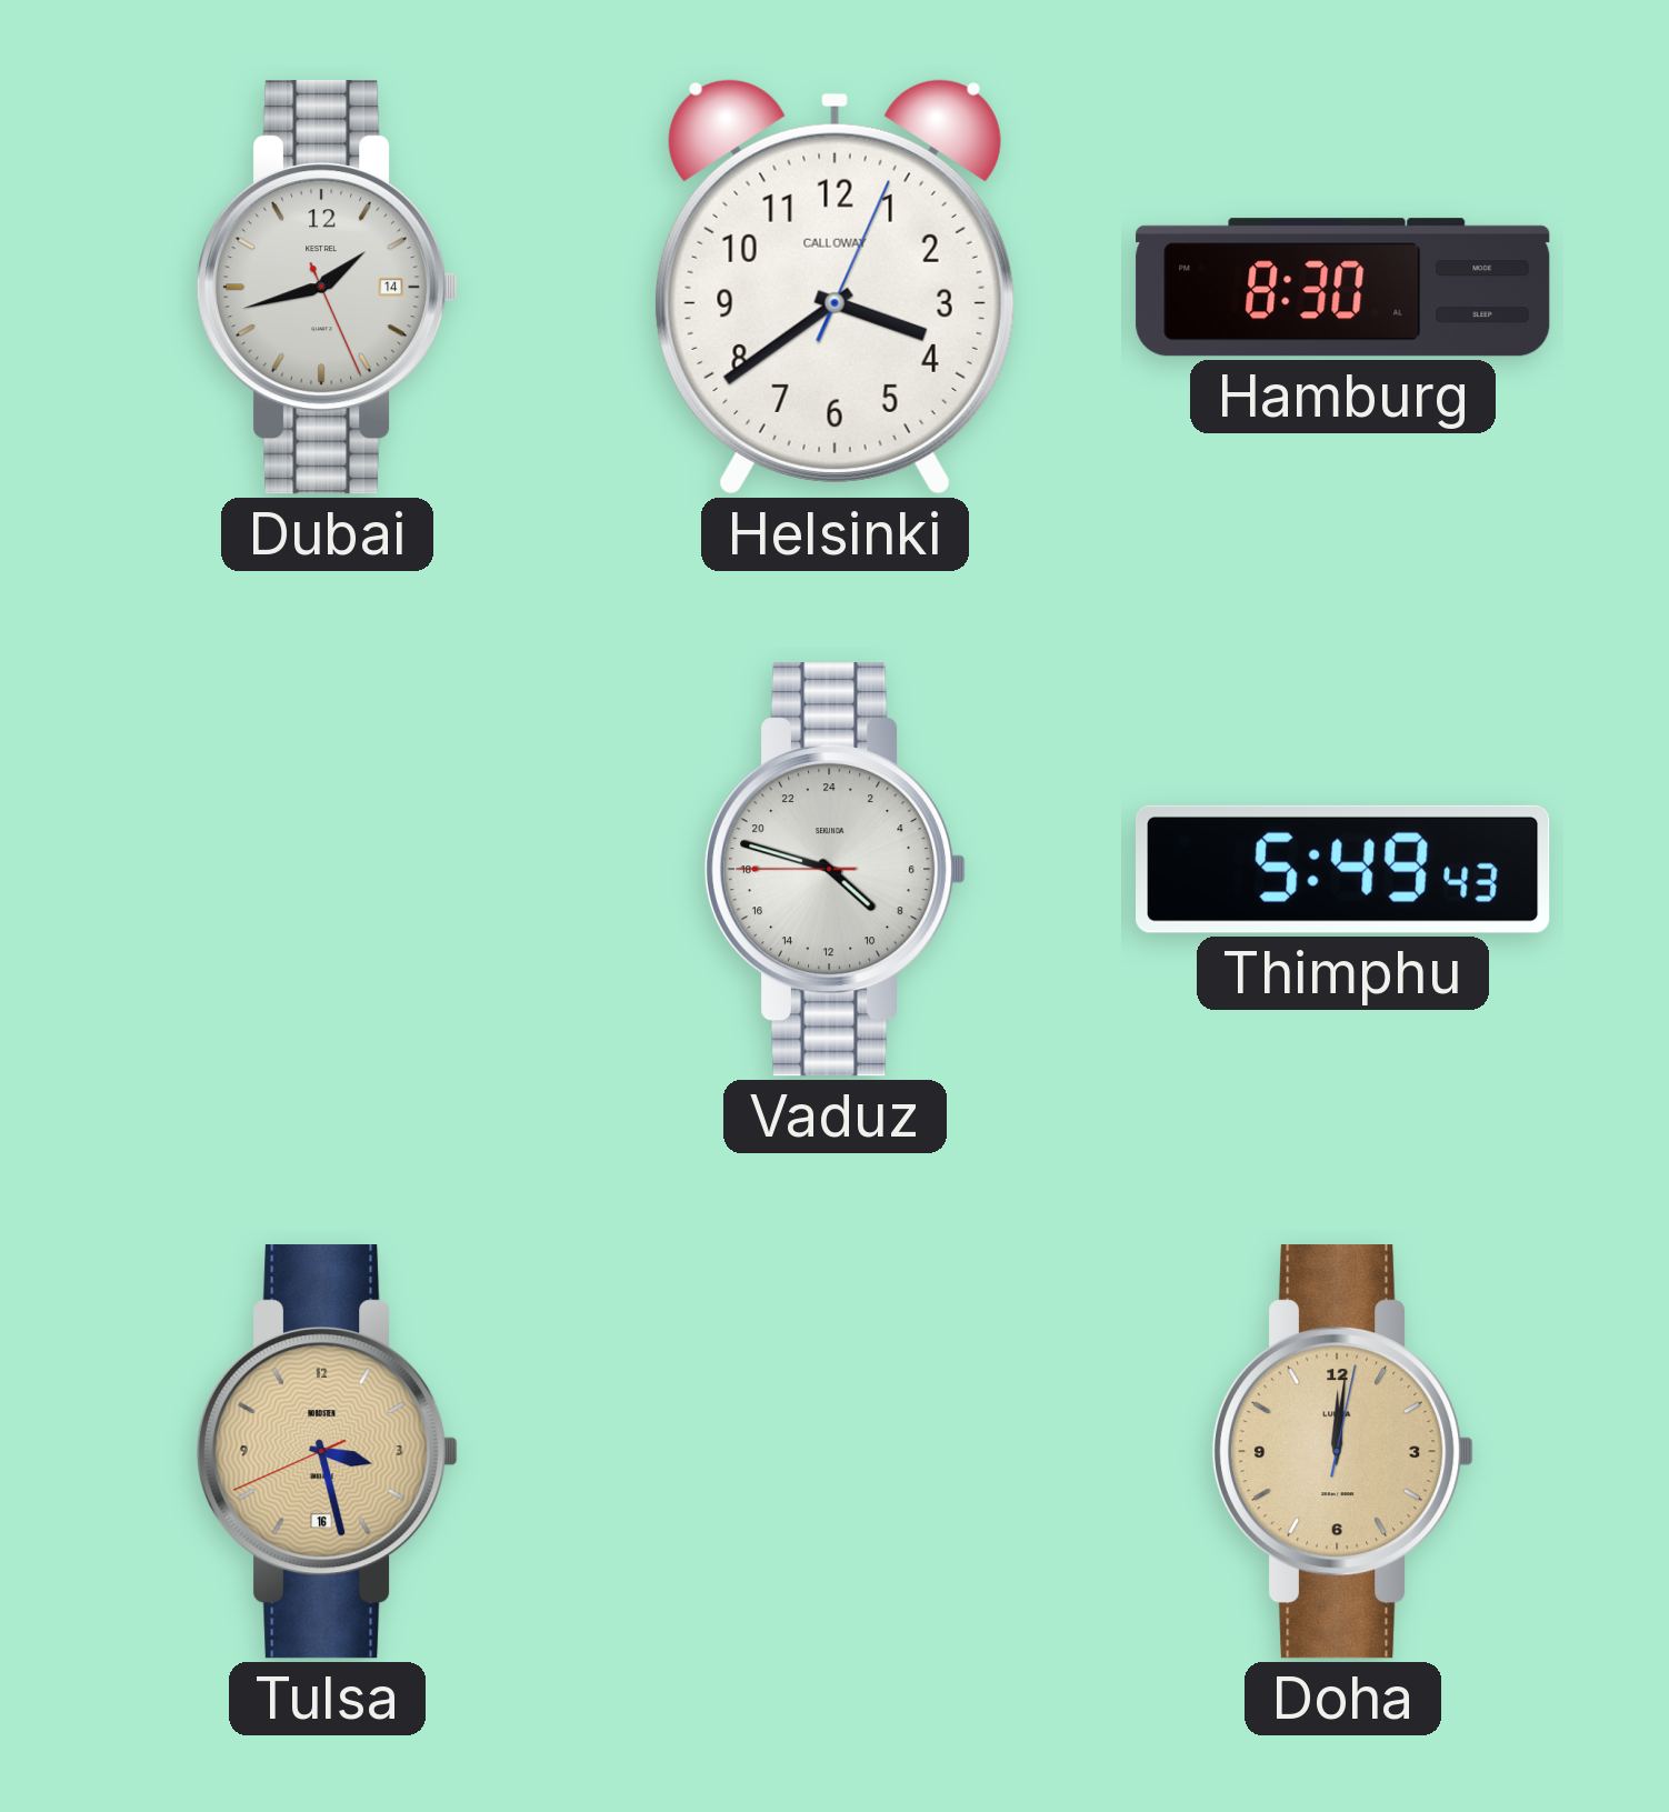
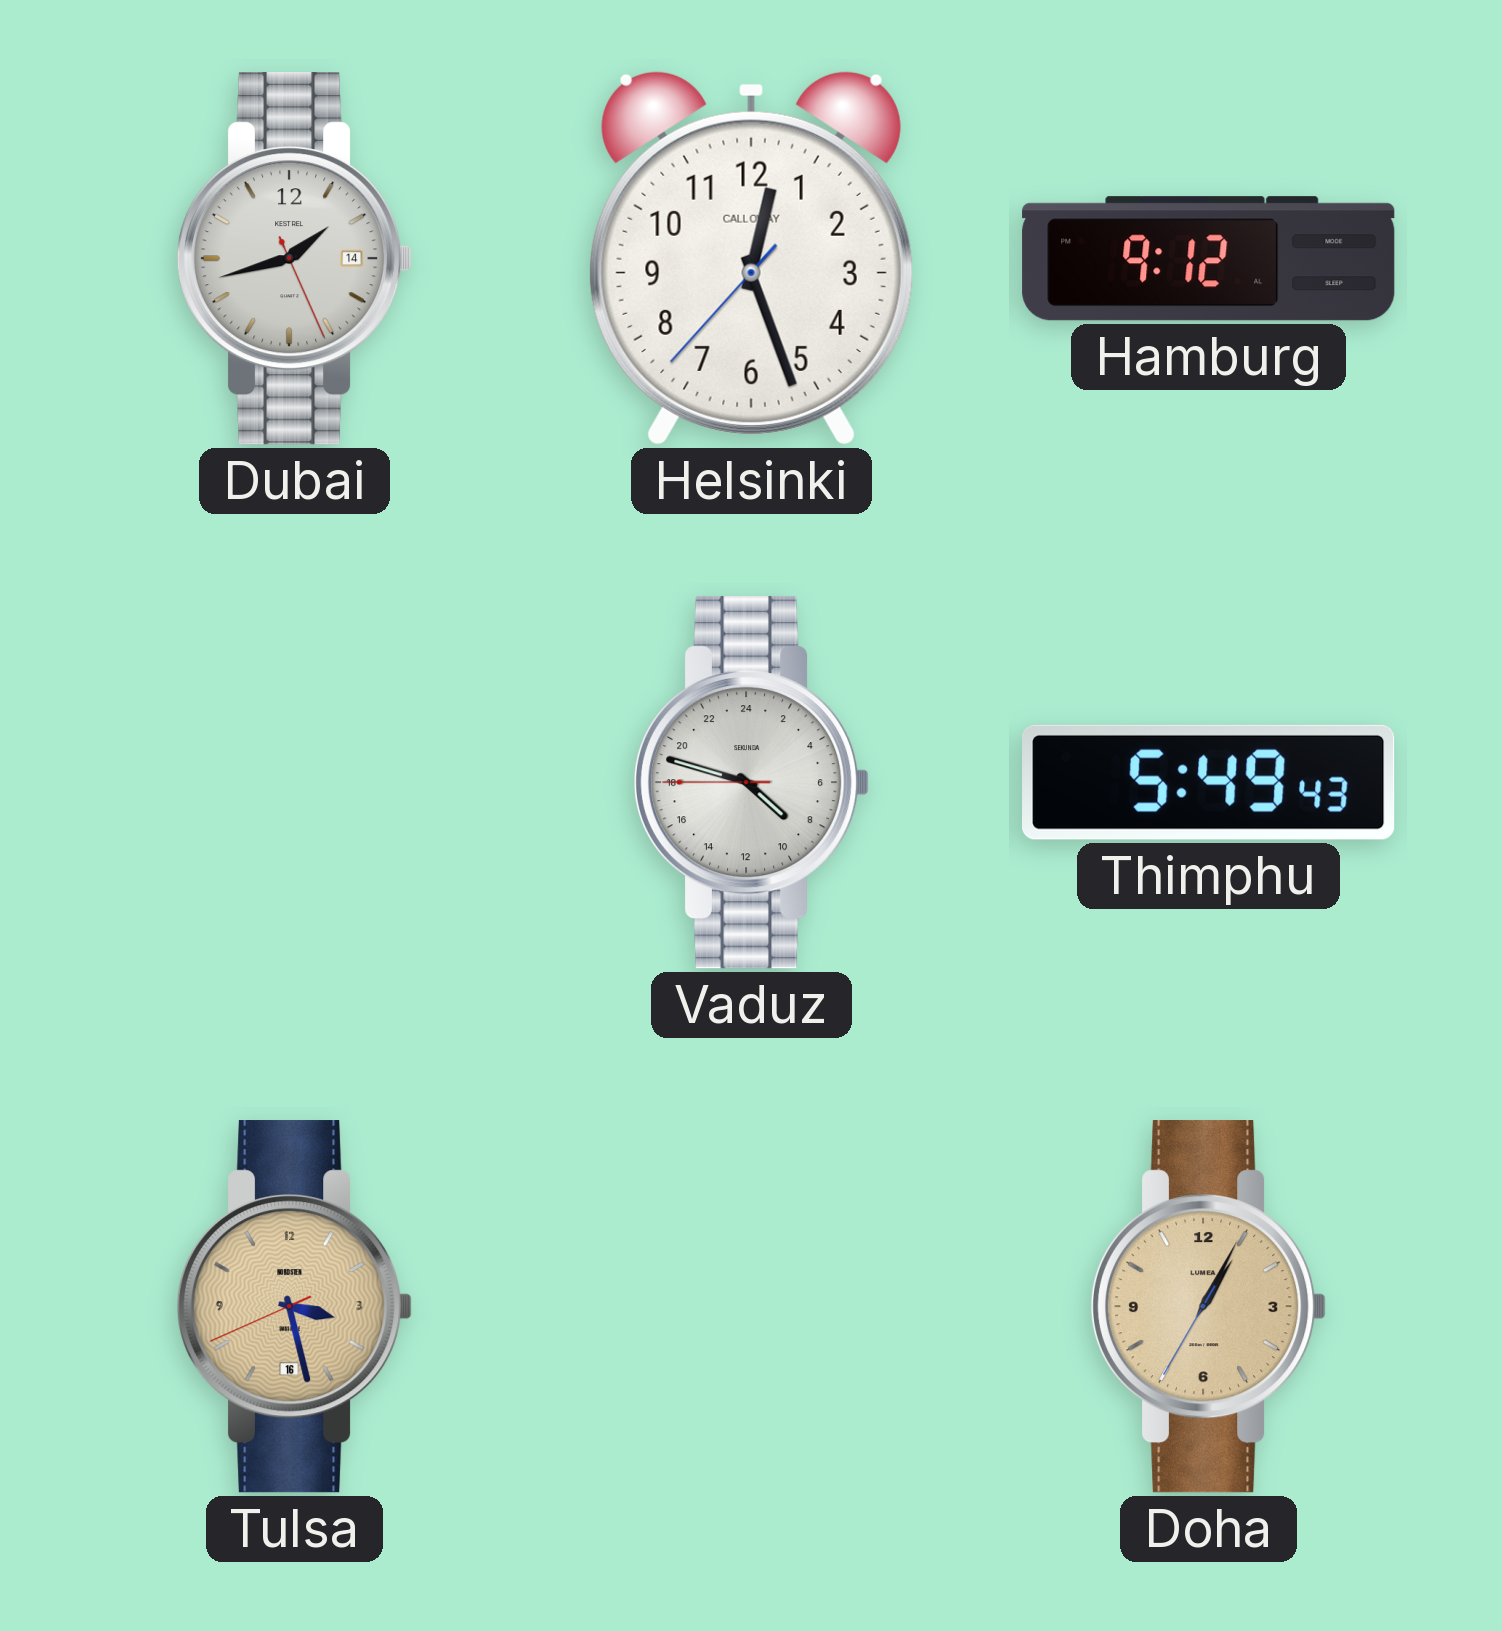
Helsinki: 3:39 -> 12:26 (751, 258)
Hamburg: 8:30 -> 9:12 (1209, 259)
Doha: 12:01 -> 1:04 (1209, 1307)
